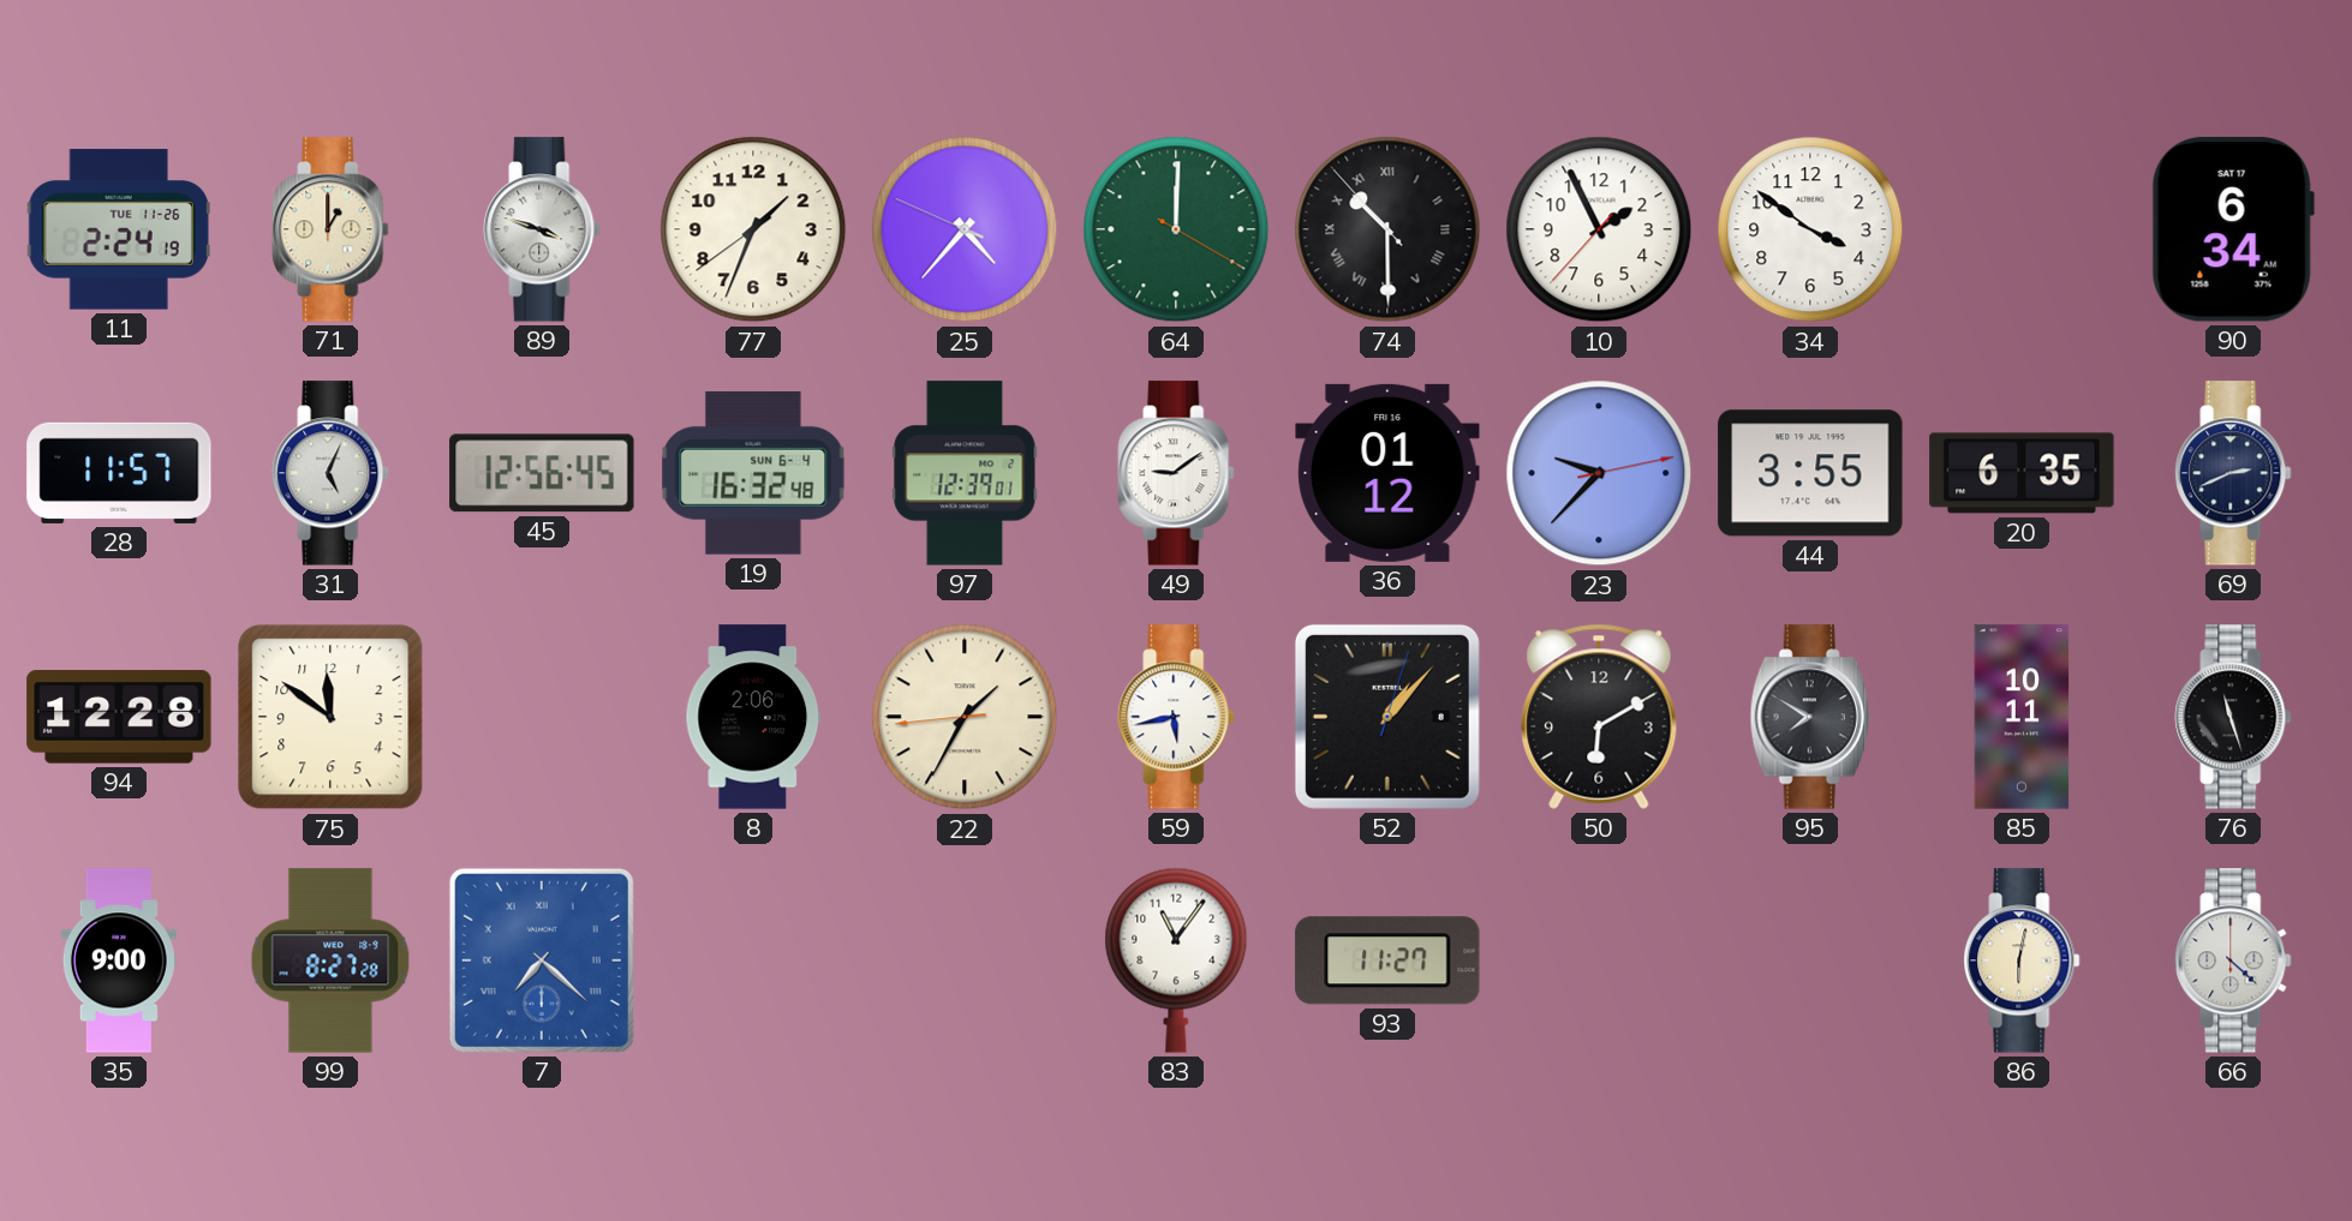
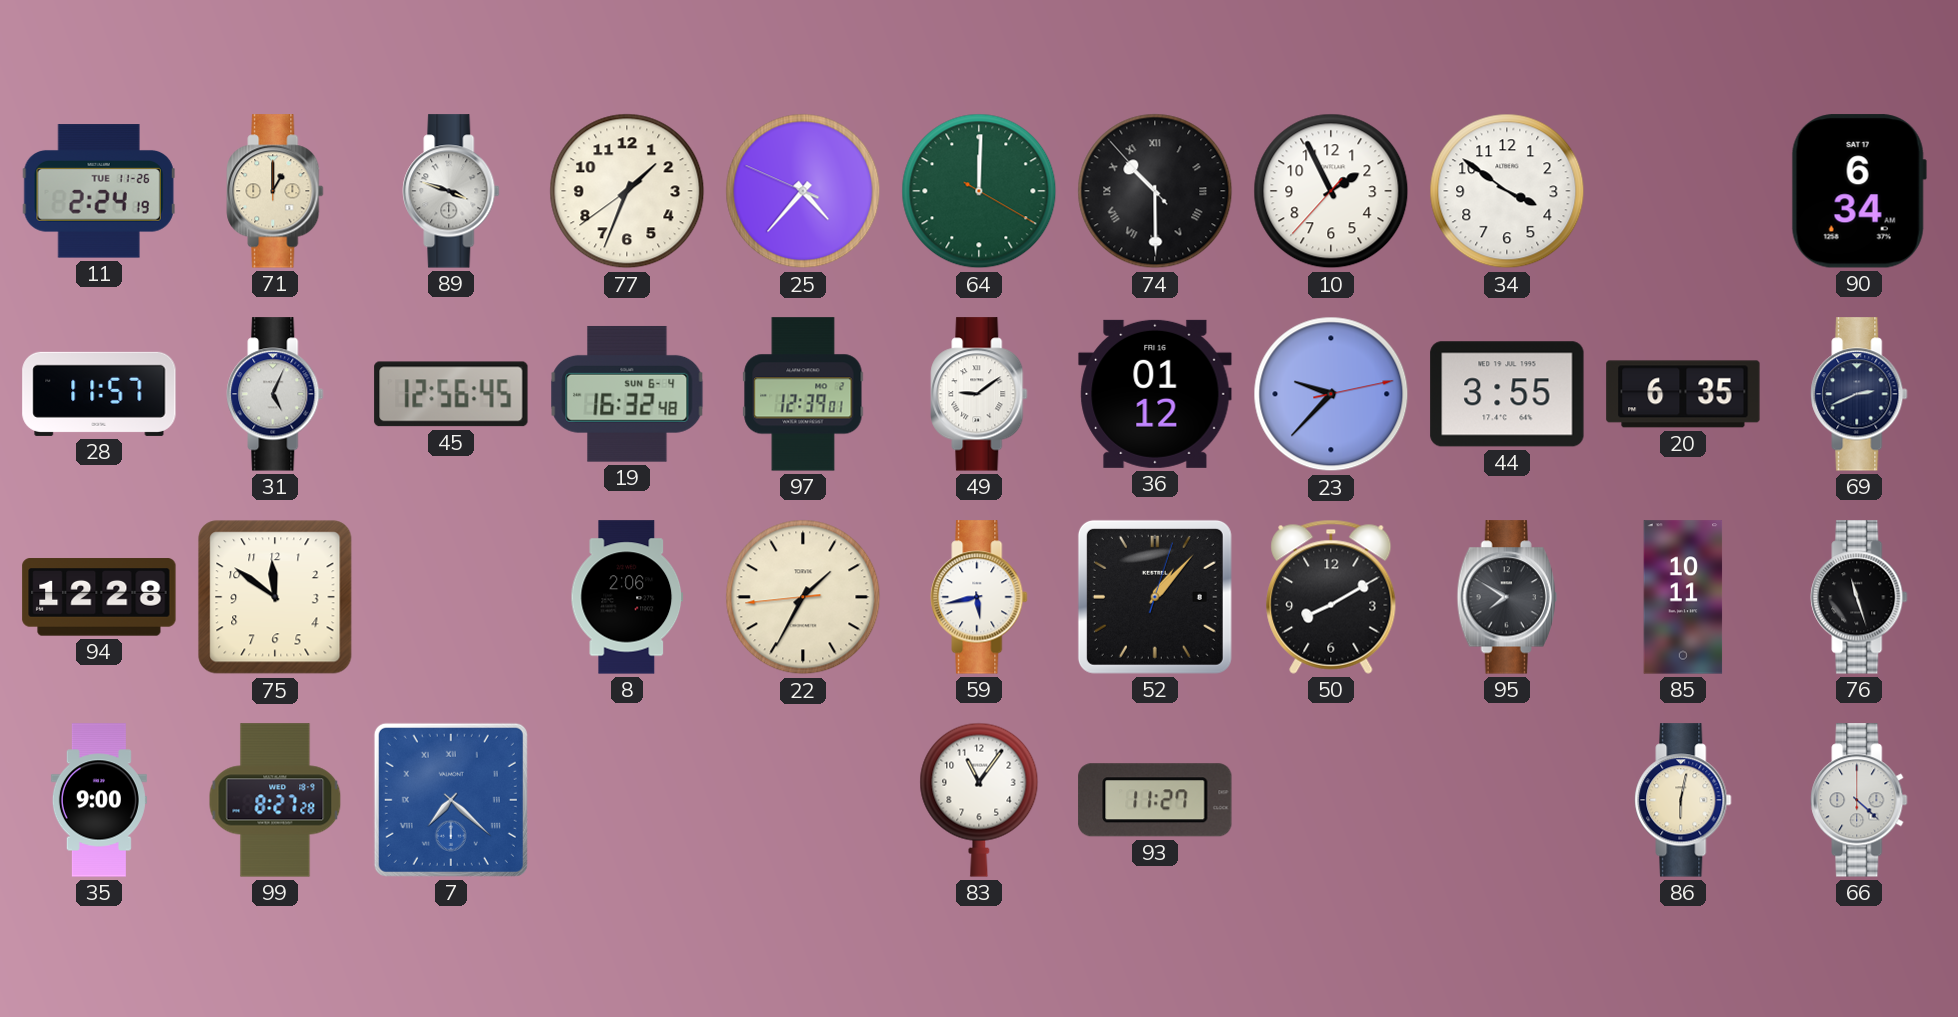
50: 6:10 -> 8:10 (1331, 597)
